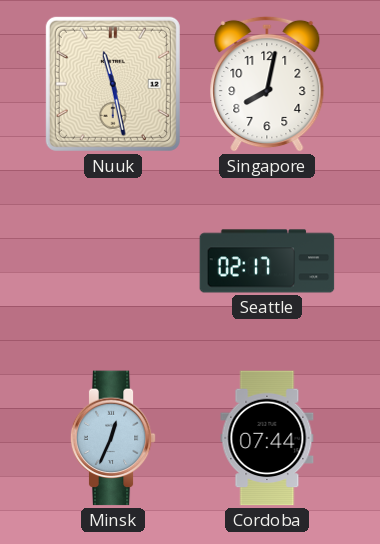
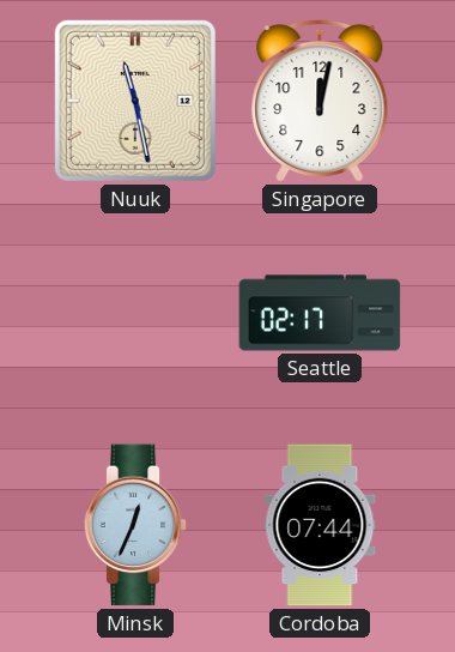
Singapore: 8:02 -> 12:02 (320, 101)
